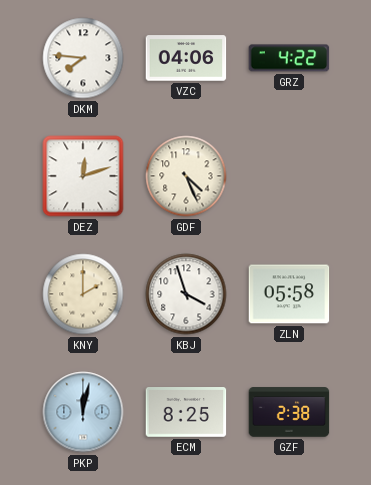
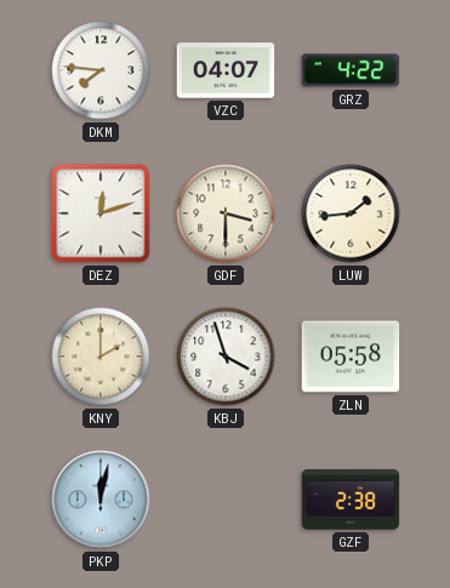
VZC: 04:06 -> 04:07 (226, 70)
GDF: 4:26 -> 3:30 (226, 213)
LUW: none -> 1:44 (351, 213)
ECM: 8:25 -> none (186, 412)
